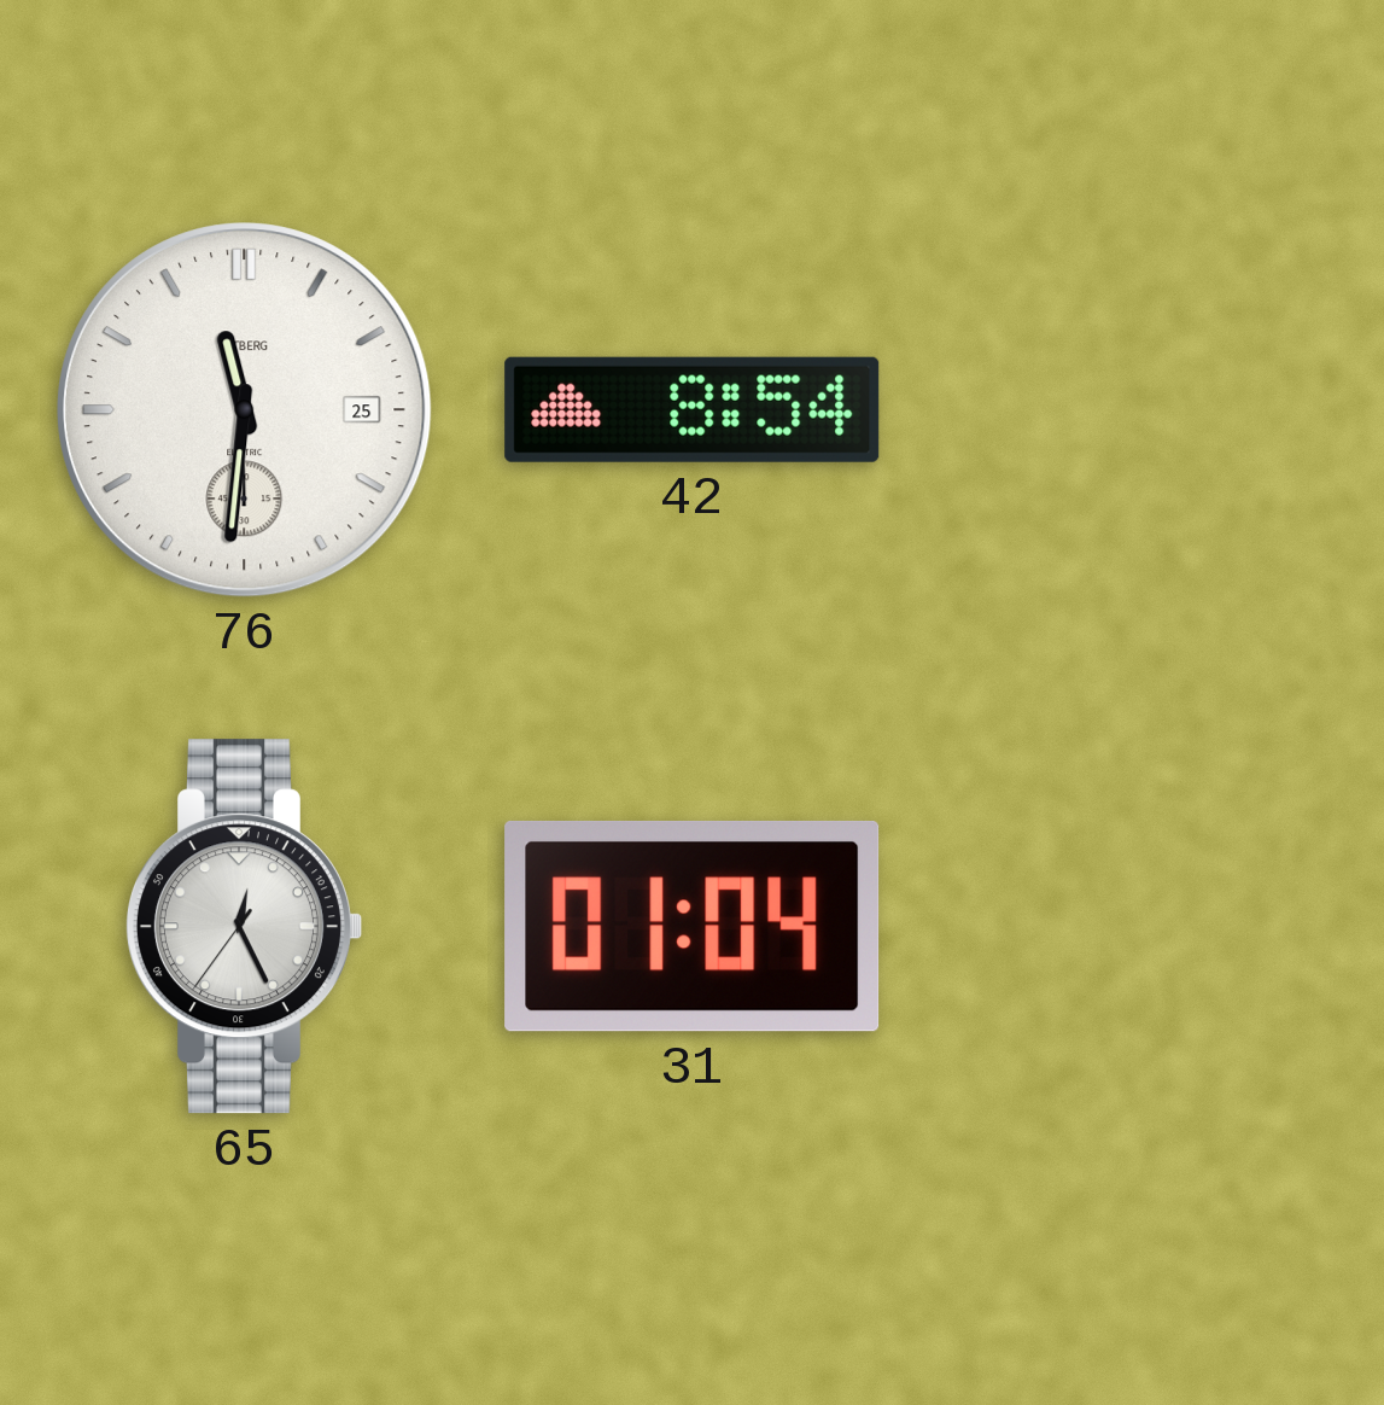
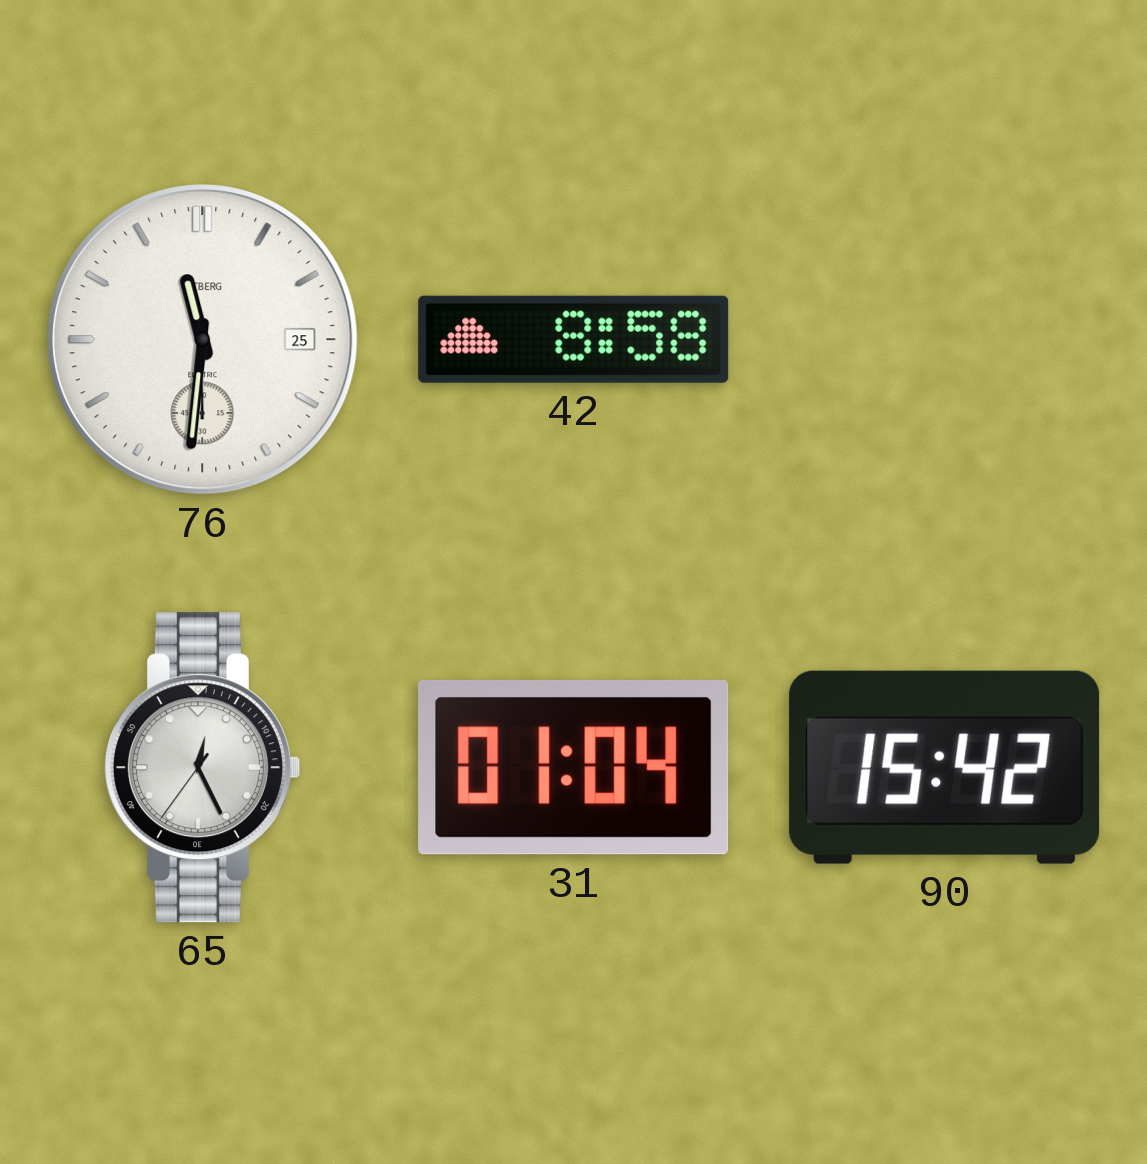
42: 8:54 -> 8:58 (574, 339)
90: none -> 15:42 (945, 767)
